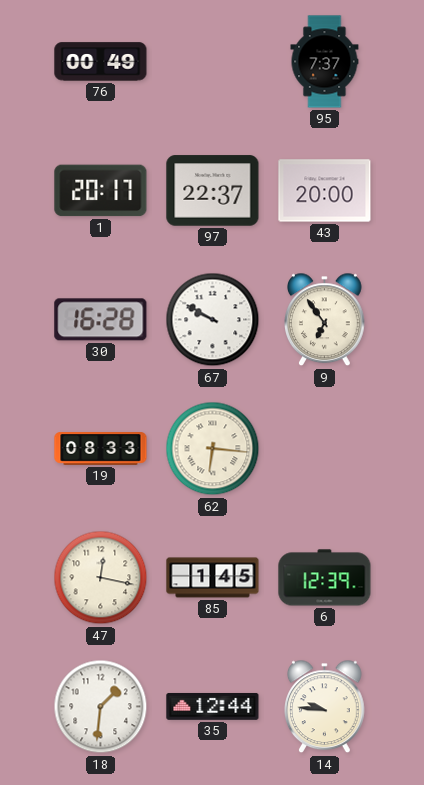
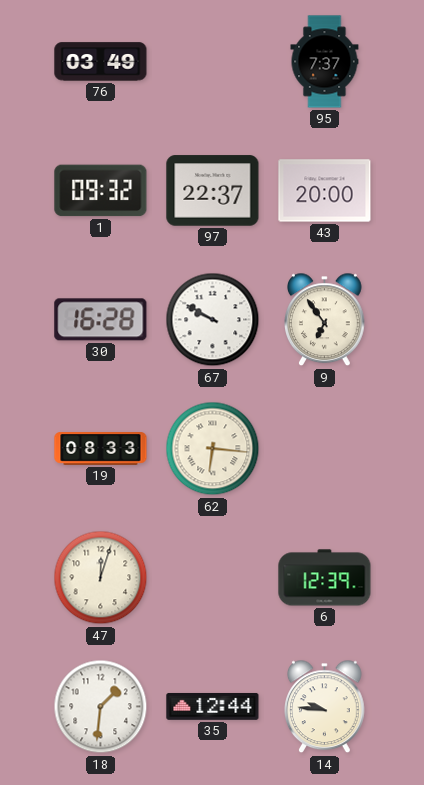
76: 00:49 -> 03:49 (101, 62)
1: 20:17 -> 09:32 (101, 191)
47: 12:17 -> 12:03 (101, 578)
85: 1:45 -> none (213, 578)
